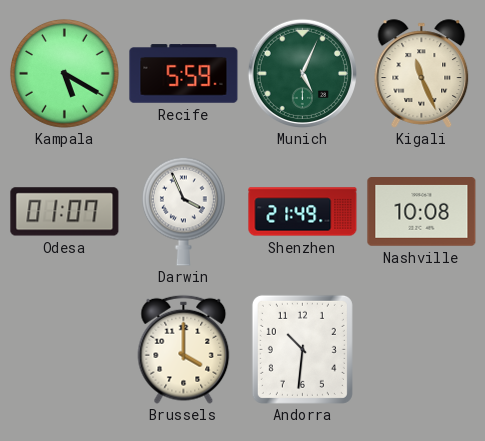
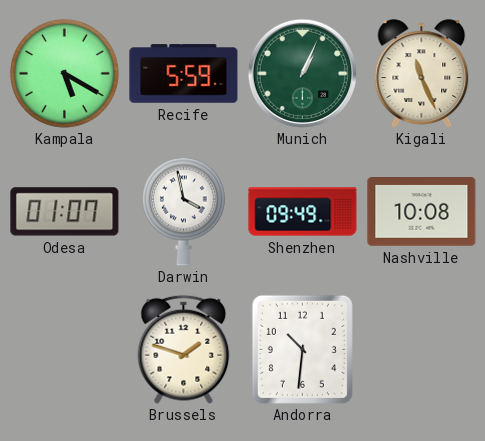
Munich: 5:04 -> 1:04 (302, 73)
Darwin: 3:56 -> 3:58 (183, 211)
Shenzhen: 21:49 -> 09:49 (303, 212)
Brussels: 4:00 -> 1:48 (184, 349)
